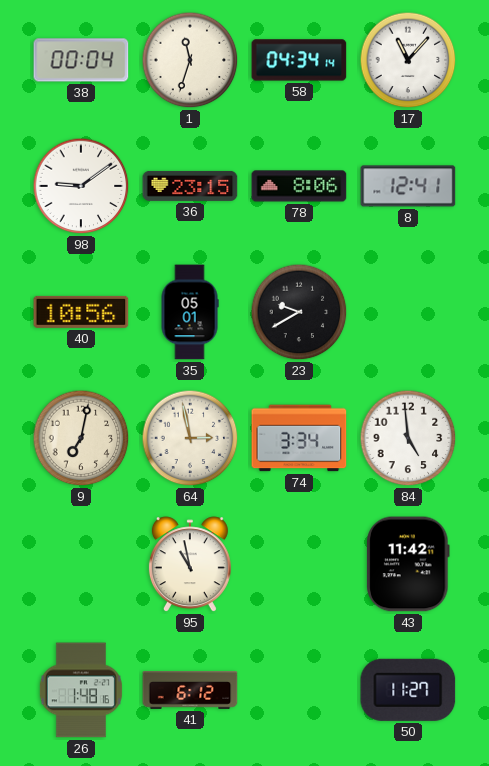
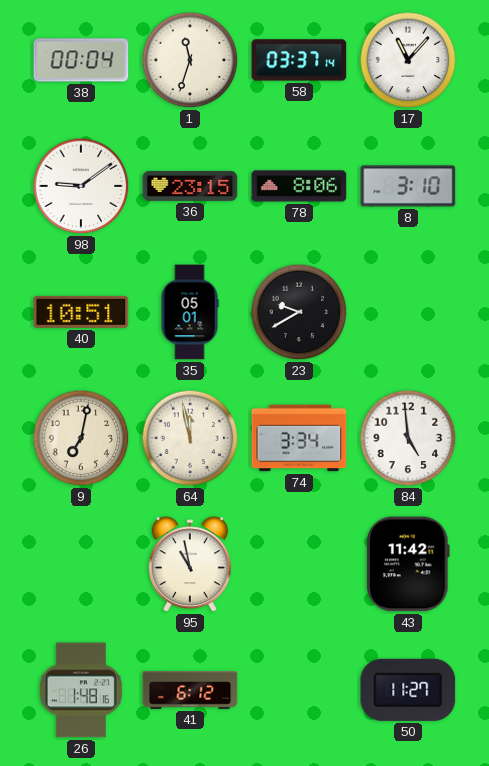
58: 04:34 -> 03:37 (299, 60)
8: 12:41 -> 3:10 (408, 186)
40: 10:56 -> 10:51 (81, 312)
64: 2:58 -> 11:58 (190, 438)
